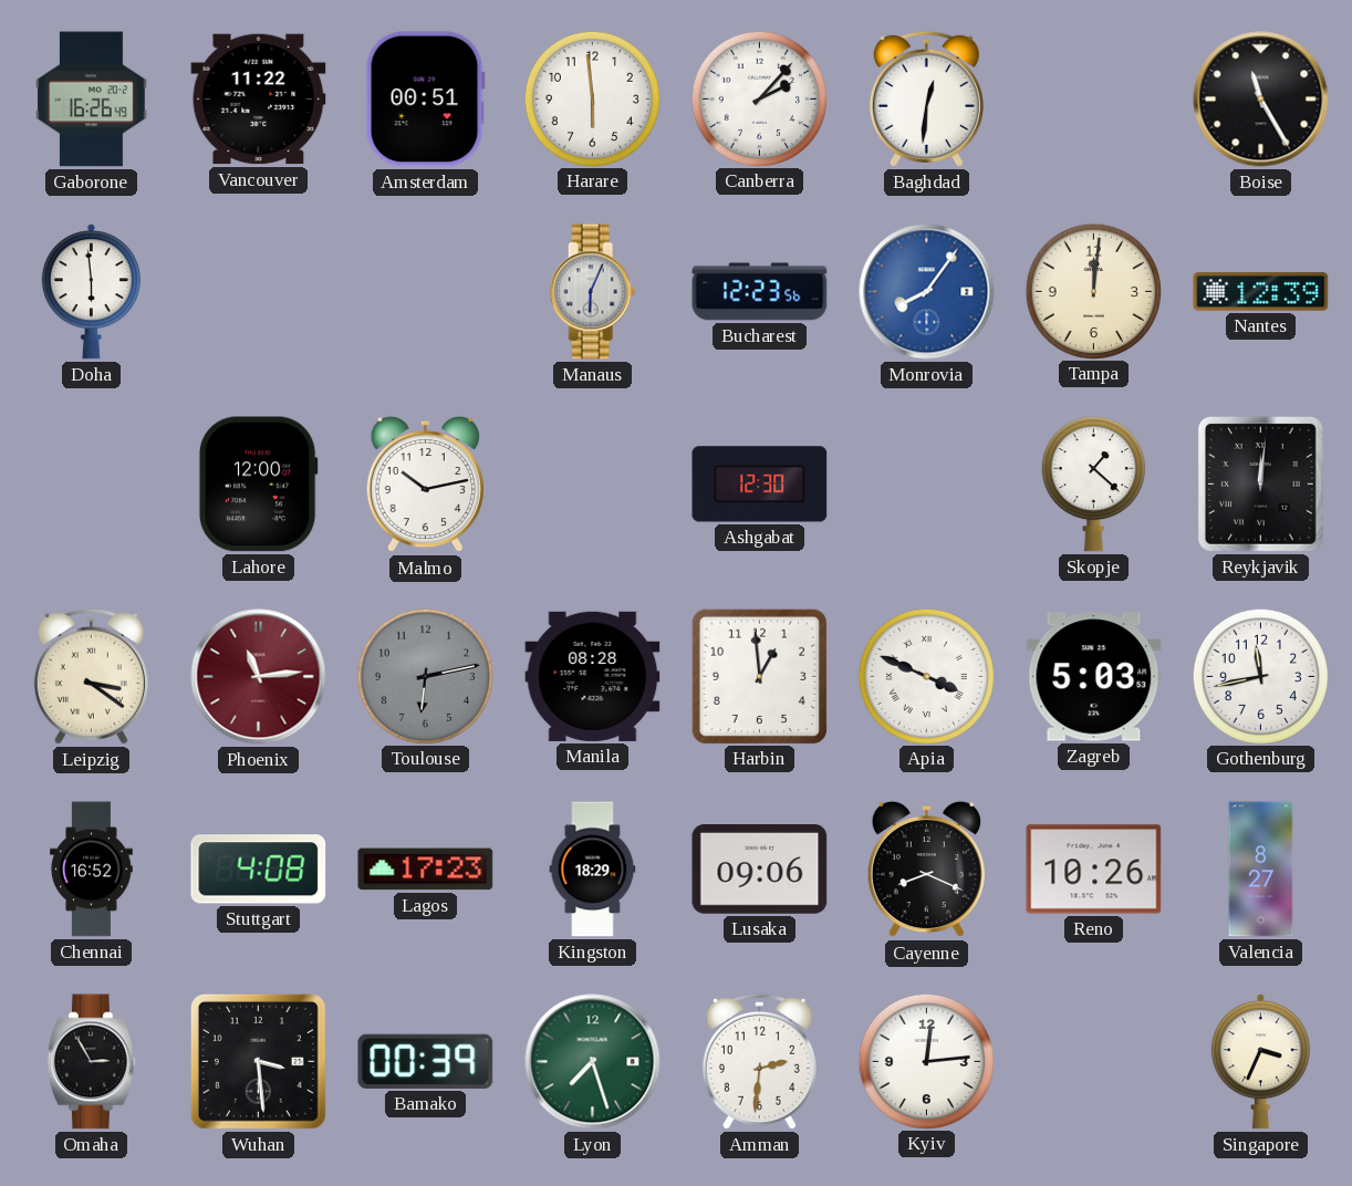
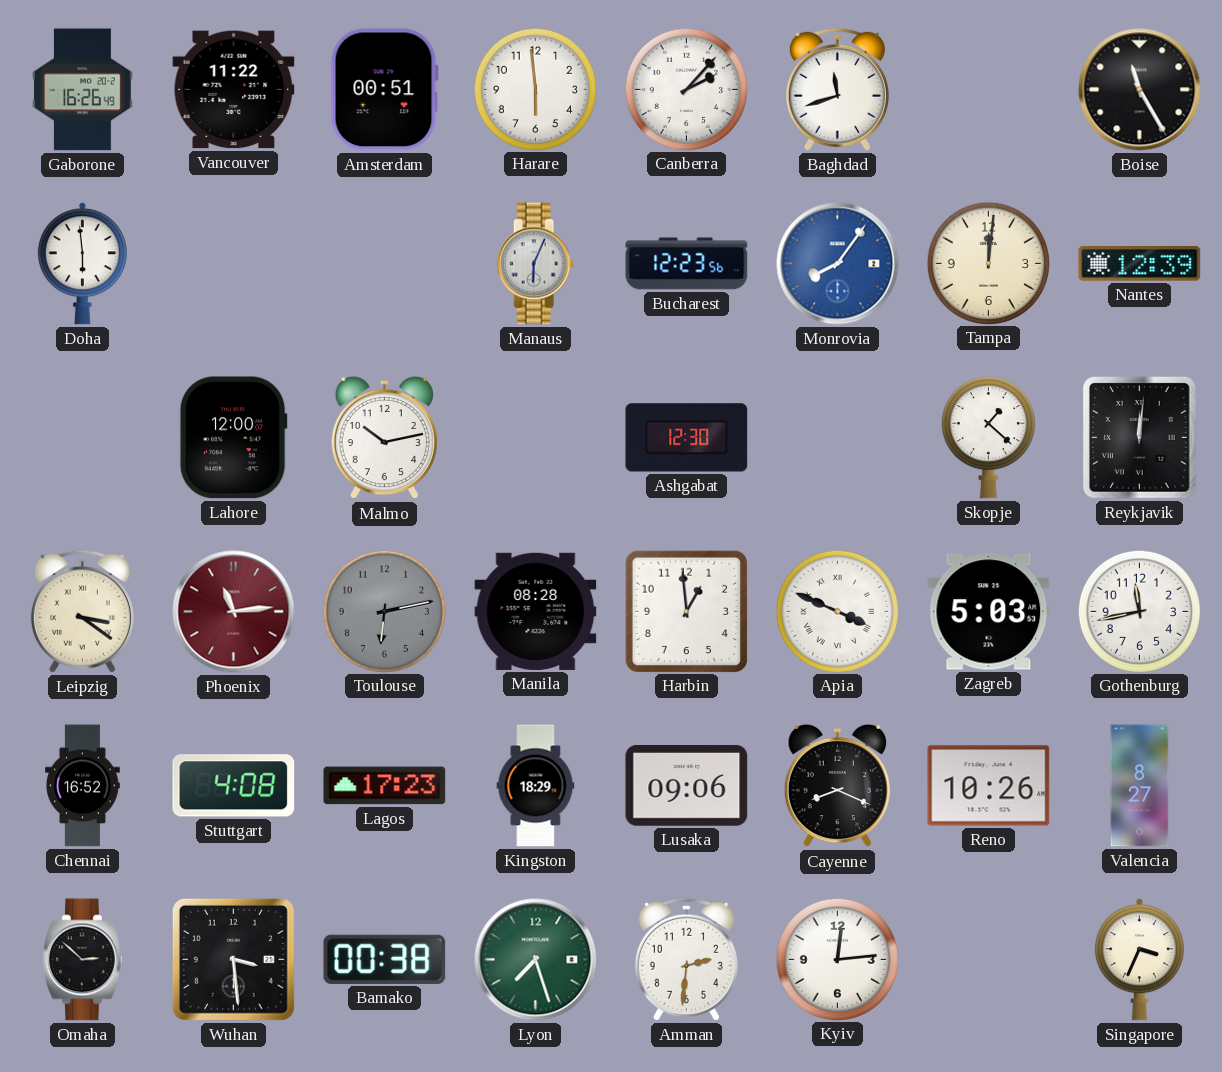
Baghdad: 12:31 -> 11:42 (837, 89)
Omaha: 2:55 -> 2:52 (83, 960)
Bamako: 00:39 -> 00:38 (385, 959)
